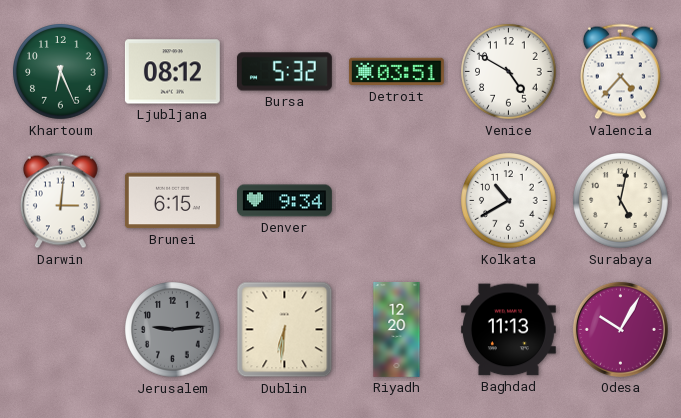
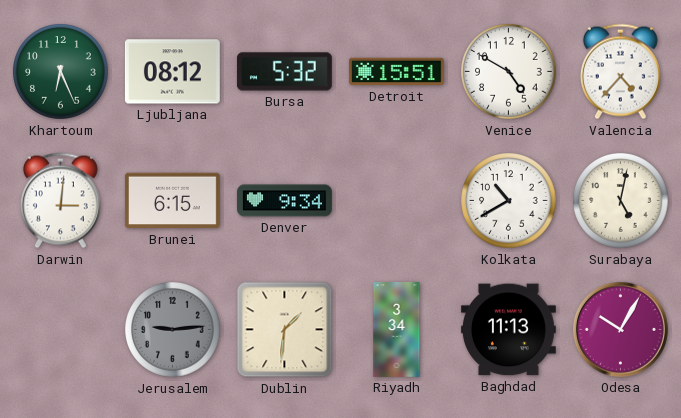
Detroit: 03:51 -> 15:51 (396, 72)
Dublin: 6:31 -> 1:31 (285, 330)
Riyadh: 12:20 -> 3:34 (397, 330)
